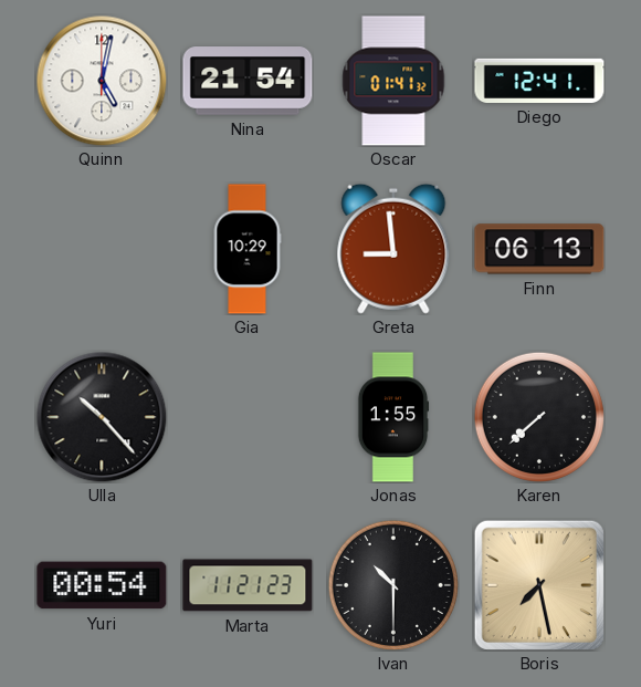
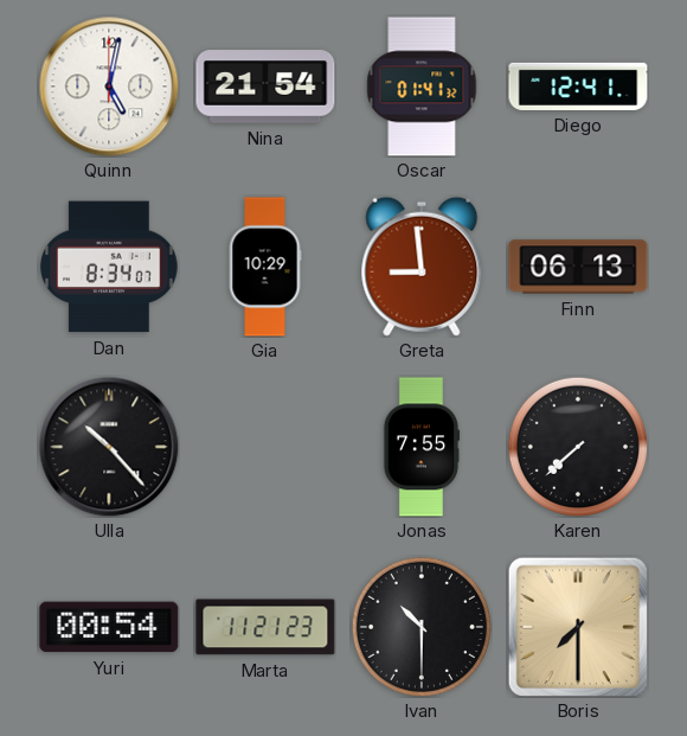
Dan: none -> 8:34 (110, 267)
Jonas: 1:55 -> 7:55 (422, 447)
Boris: 7:28 -> 7:30 (578, 627)
